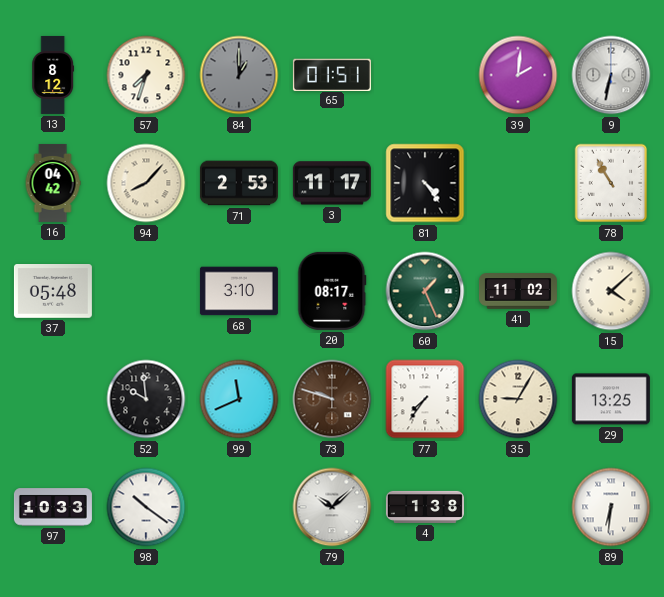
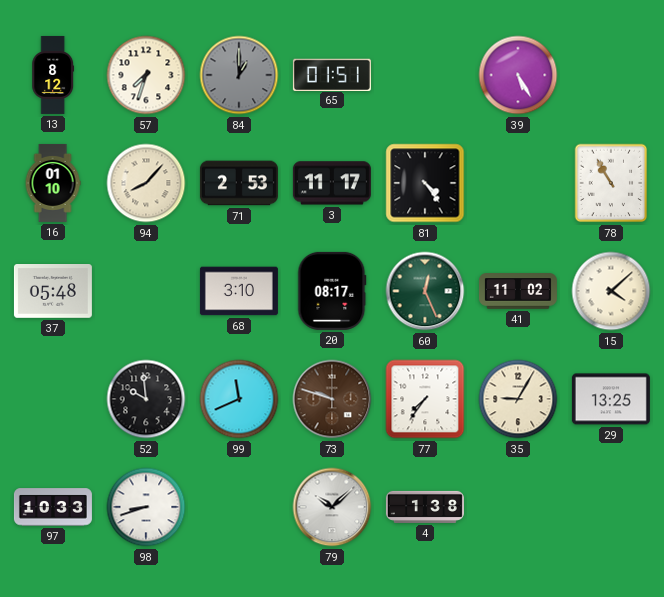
39: 2:01 -> 5:25 (518, 75)
9: 6:32 -> none (611, 75)
16: 04:42 -> 01:10 (53, 183)
60: 1:26 -> 12:26 (425, 291)
98: 10:21 -> 8:42 (146, 507)
89: 6:31 -> none (611, 507)
